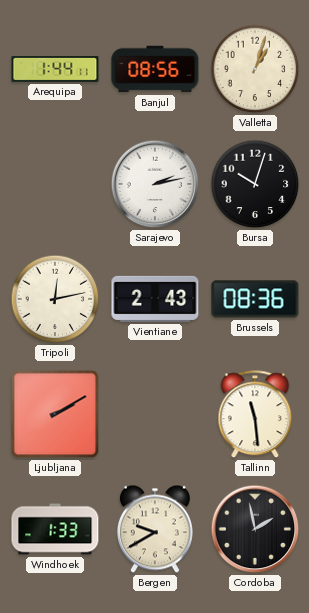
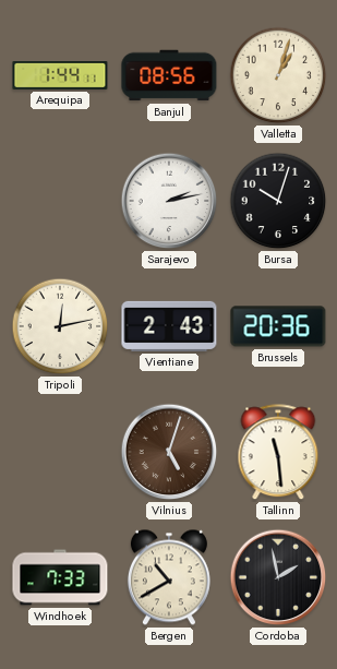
Brussels: 08:36 -> 20:36 (278, 326)
Ljubljana: 2:10 -> none (55, 414)
Vilnius: none -> 5:03 (169, 452)
Windhoek: 1:33 -> 7:33 (60, 577)
Bergen: 9:40 -> 10:40 (169, 577)
